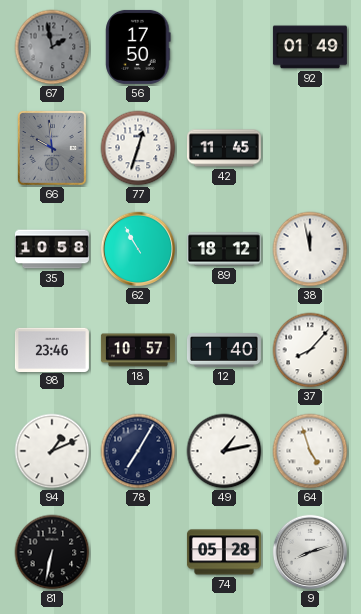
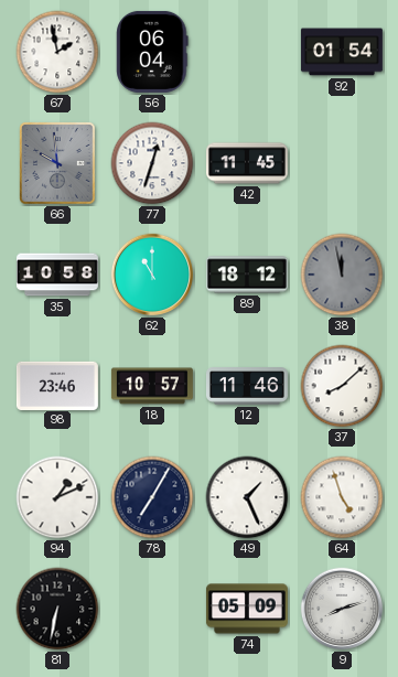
67 dial: grey -> white (57, 52)
56: 17:50 -> 06:04 (152, 52)
92: 01:49 -> 01:54 (342, 52)
62: 10:55 -> 11:00 (152, 275)
38 dial: white -> grey (342, 275)
12: 1:40 -> 11:46 (247, 387)
37: 8:07 -> 8:08 (342, 386)
49: 1:13 -> 1:26 (247, 497)
74: 05:28 -> 05:09 (247, 609)
